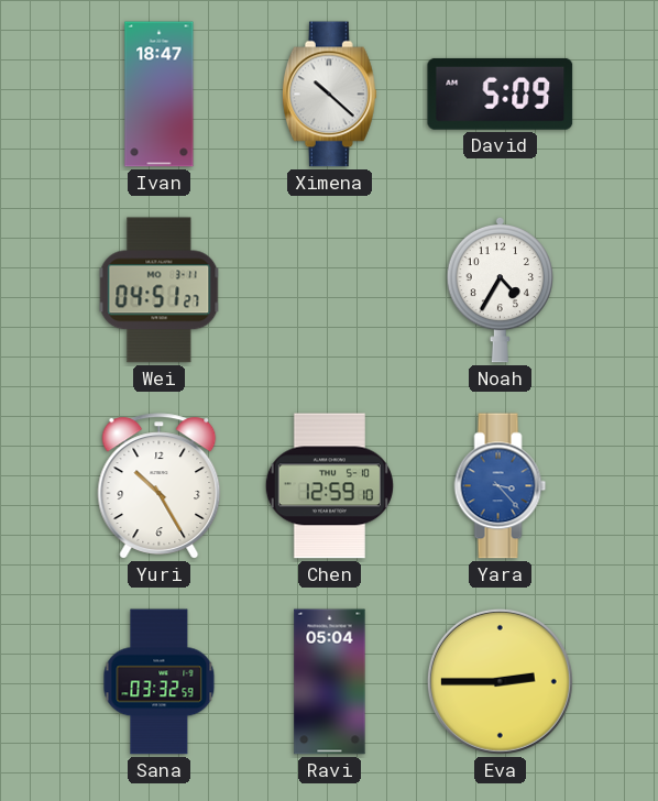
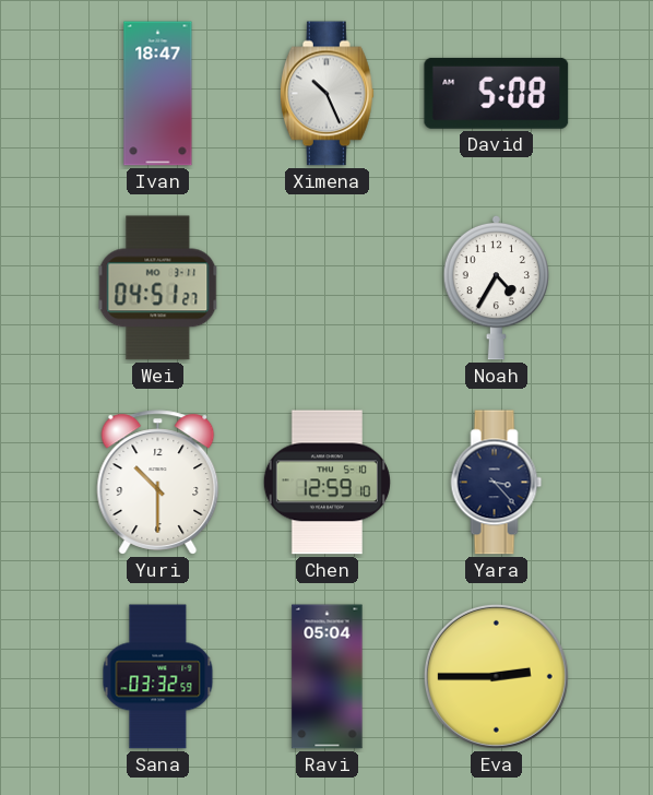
Ximena: 10:22 -> 10:26 (326, 94)
David: 5:09 -> 5:08 (497, 93)
Yuri: 10:25 -> 10:30 (158, 483)
Yara dial: blue -> navy (497, 483)
